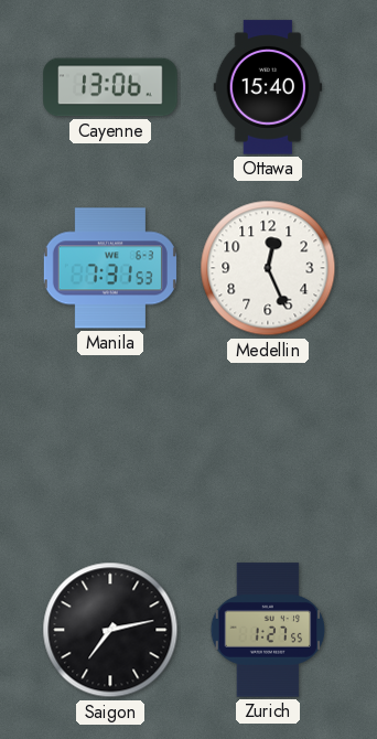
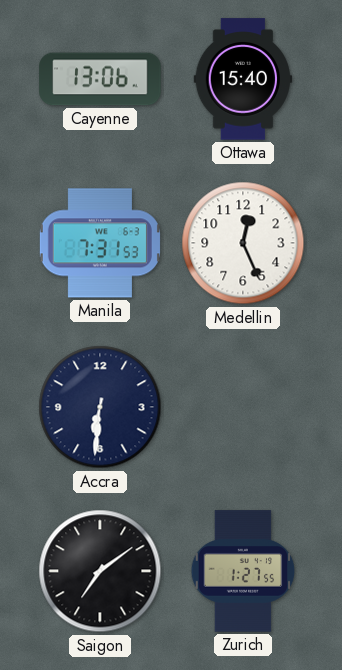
Accra: none -> 6:31 (100, 407)
Saigon: 7:13 -> 7:09 (100, 571)
